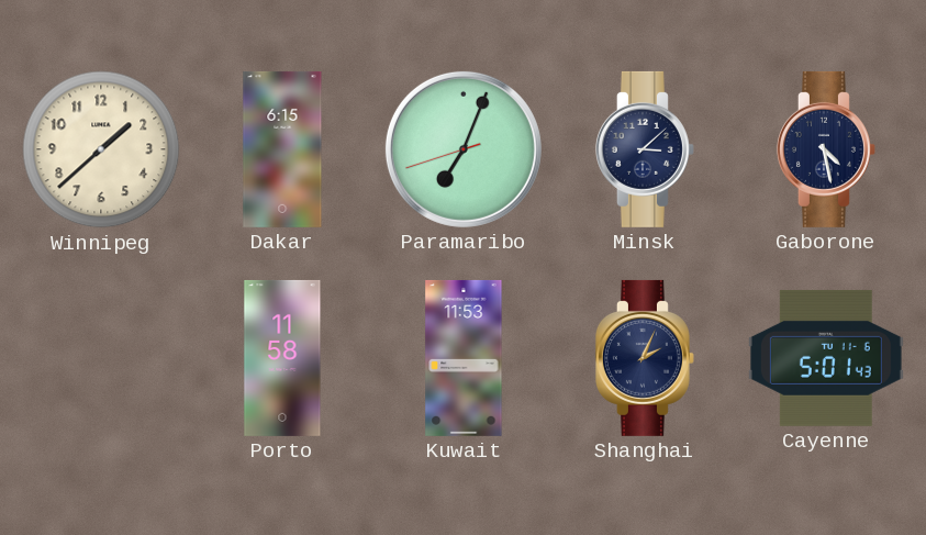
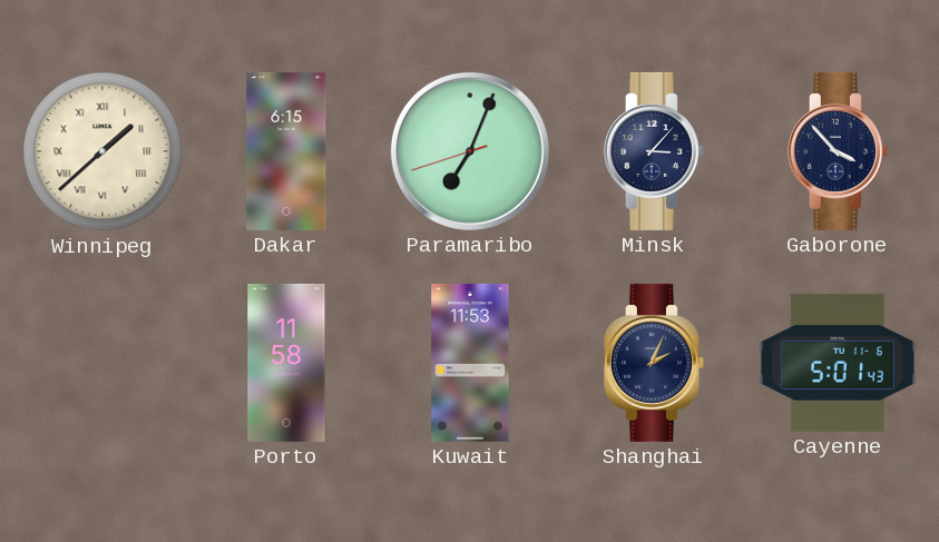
Winnipeg numerals: Arabic -> Roman (102, 151)
Minsk: 3:08 -> 3:07 (654, 151)
Gaborone: 4:28 -> 3:53 (838, 151)
